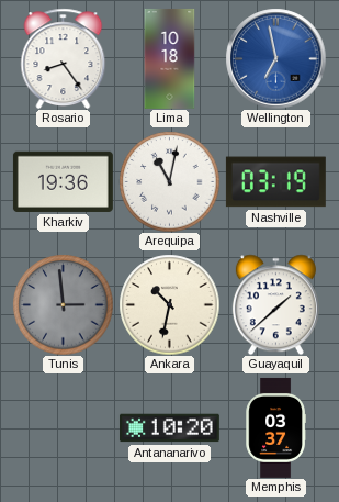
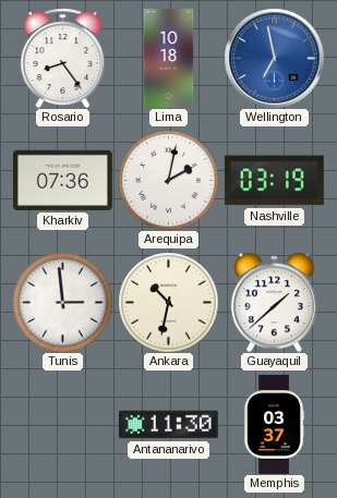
Kharkiv: 19:36 -> 07:36 (62, 180)
Arequipa: 11:02 -> 2:02 (168, 180)
Tunis dial: grey -> white (62, 302)
Antananarivo: 10:20 -> 11:30 (168, 425)
